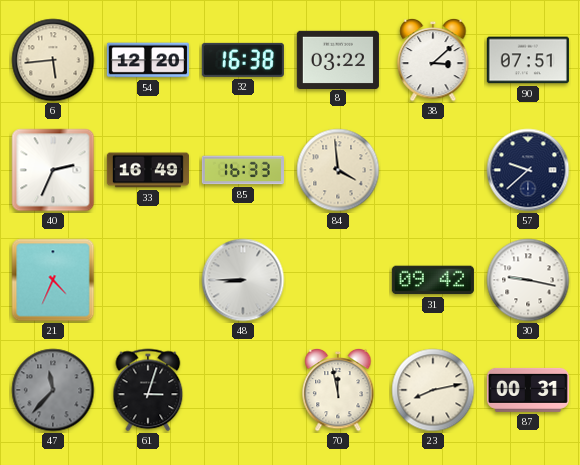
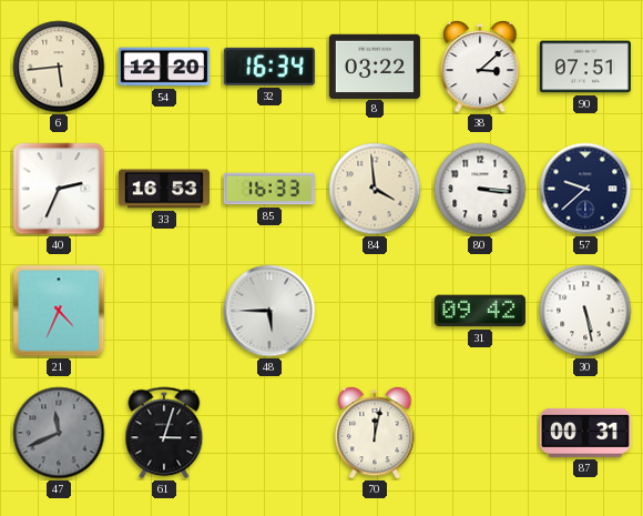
32: 16:38 -> 16:34 (269, 67)
33: 16:49 -> 16:53 (164, 189)
80: none -> 3:16 (480, 189)
48: 8:45 -> 5:45 (269, 311)
30: 9:17 -> 5:28 (585, 311)
47: 11:37 -> 11:41 (59, 433)
70: 11:58 -> 12:02 (375, 433)
23: 8:13 -> none (433, 390)
